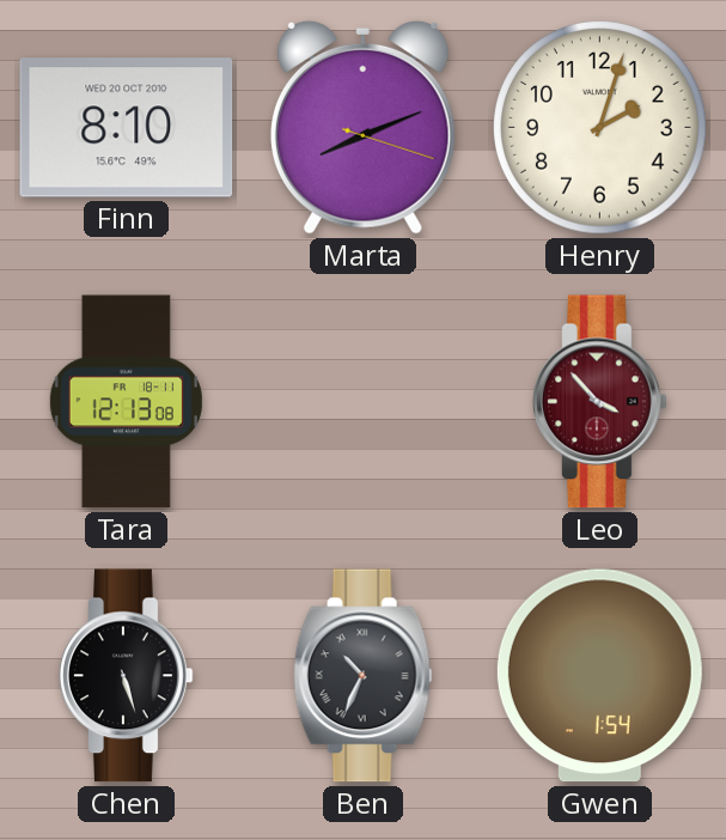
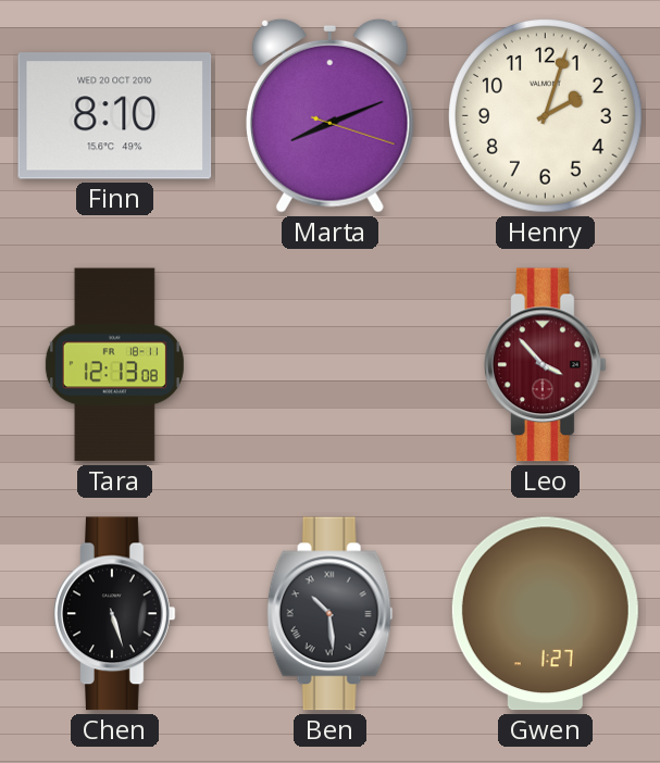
Ben: 10:34 -> 10:29 (329, 614)
Gwen: 1:54 -> 1:27 (545, 614)
